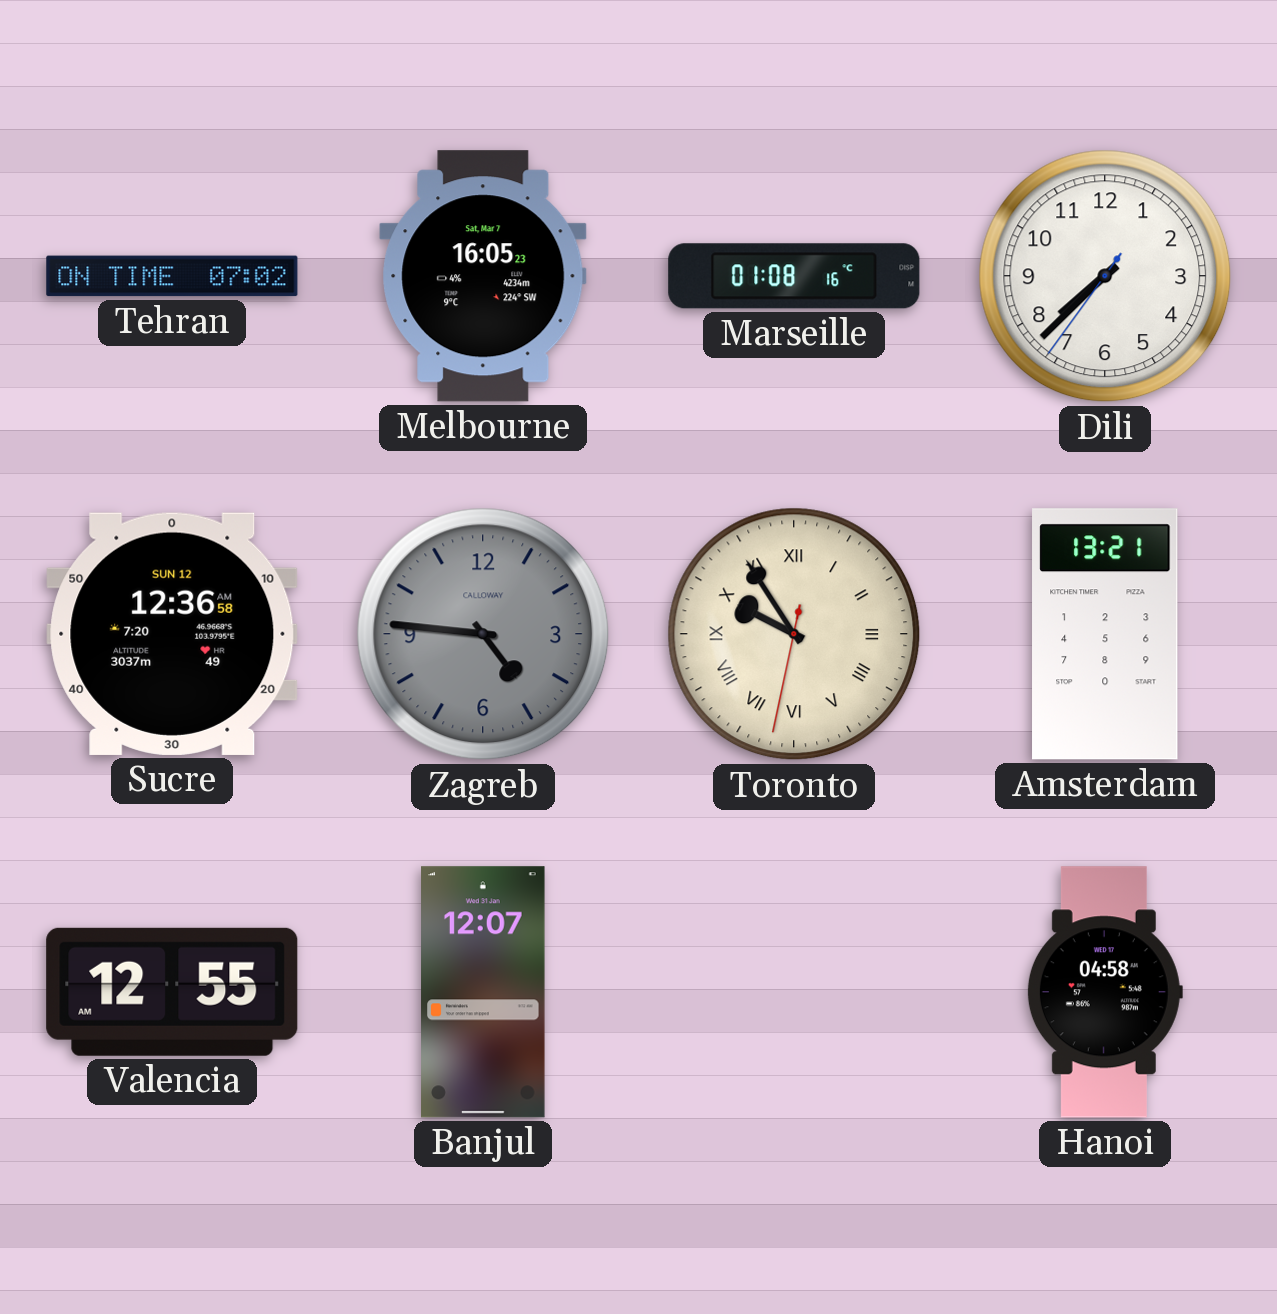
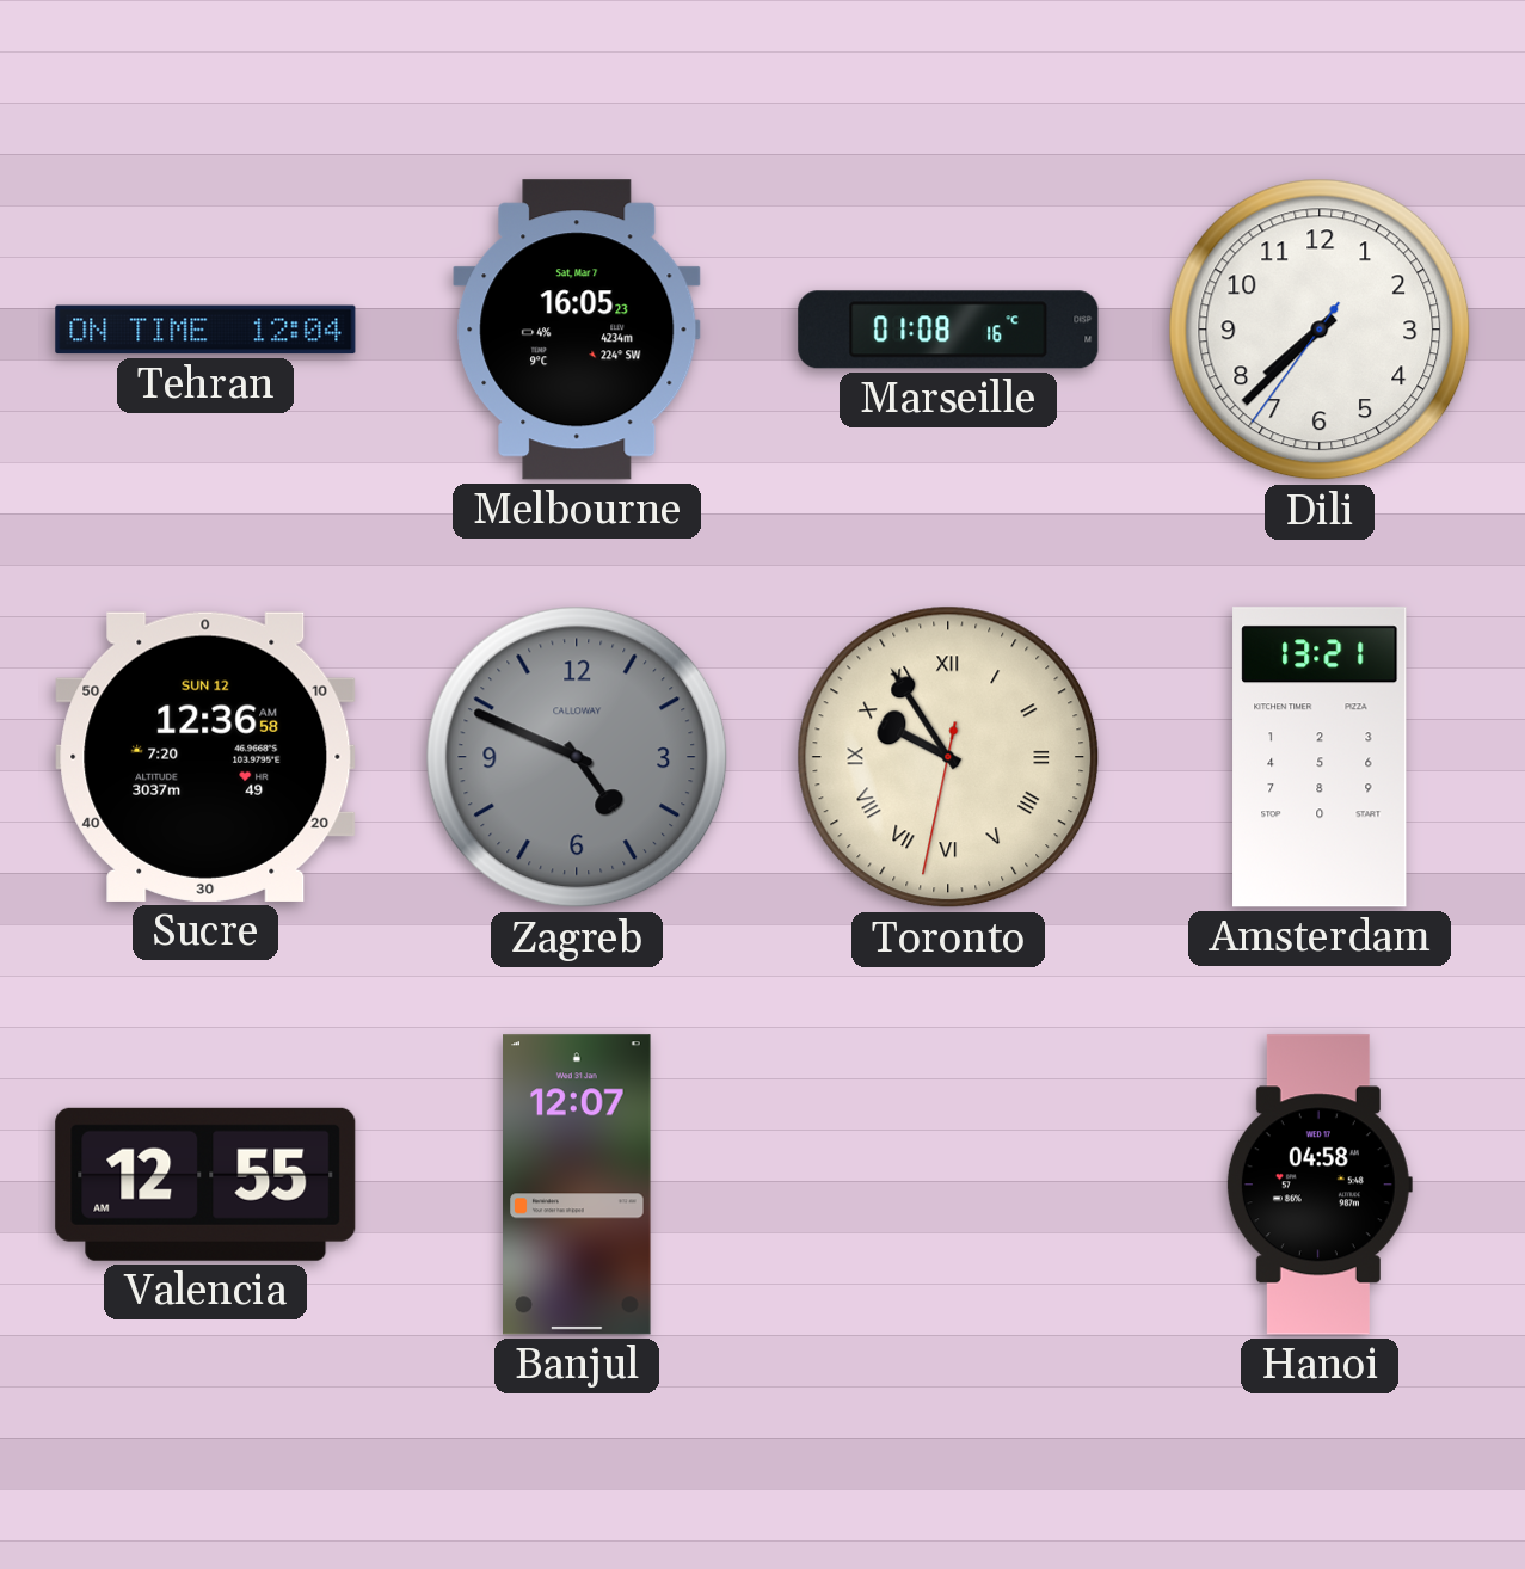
Tehran: 07:02 -> 12:04 (205, 330)
Zagreb: 4:46 -> 4:49 (577, 757)
